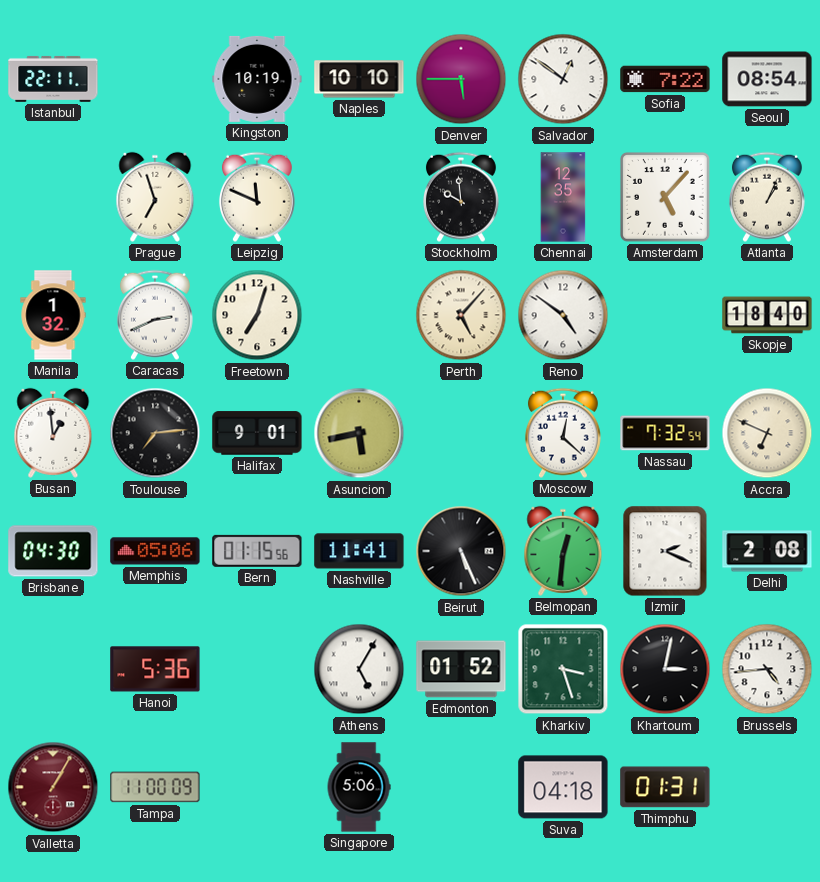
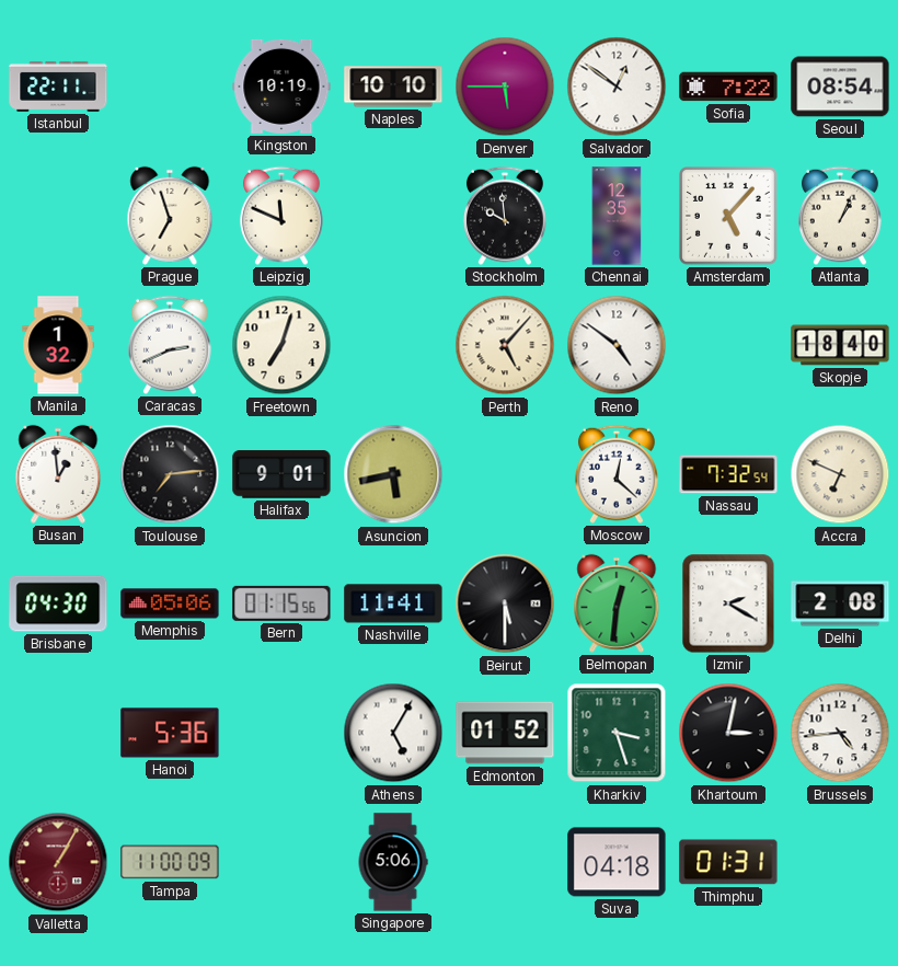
Beirut: 5:26 -> 5:30 (505, 603)
Izmir: 2:19 -> 2:20 (728, 603)
